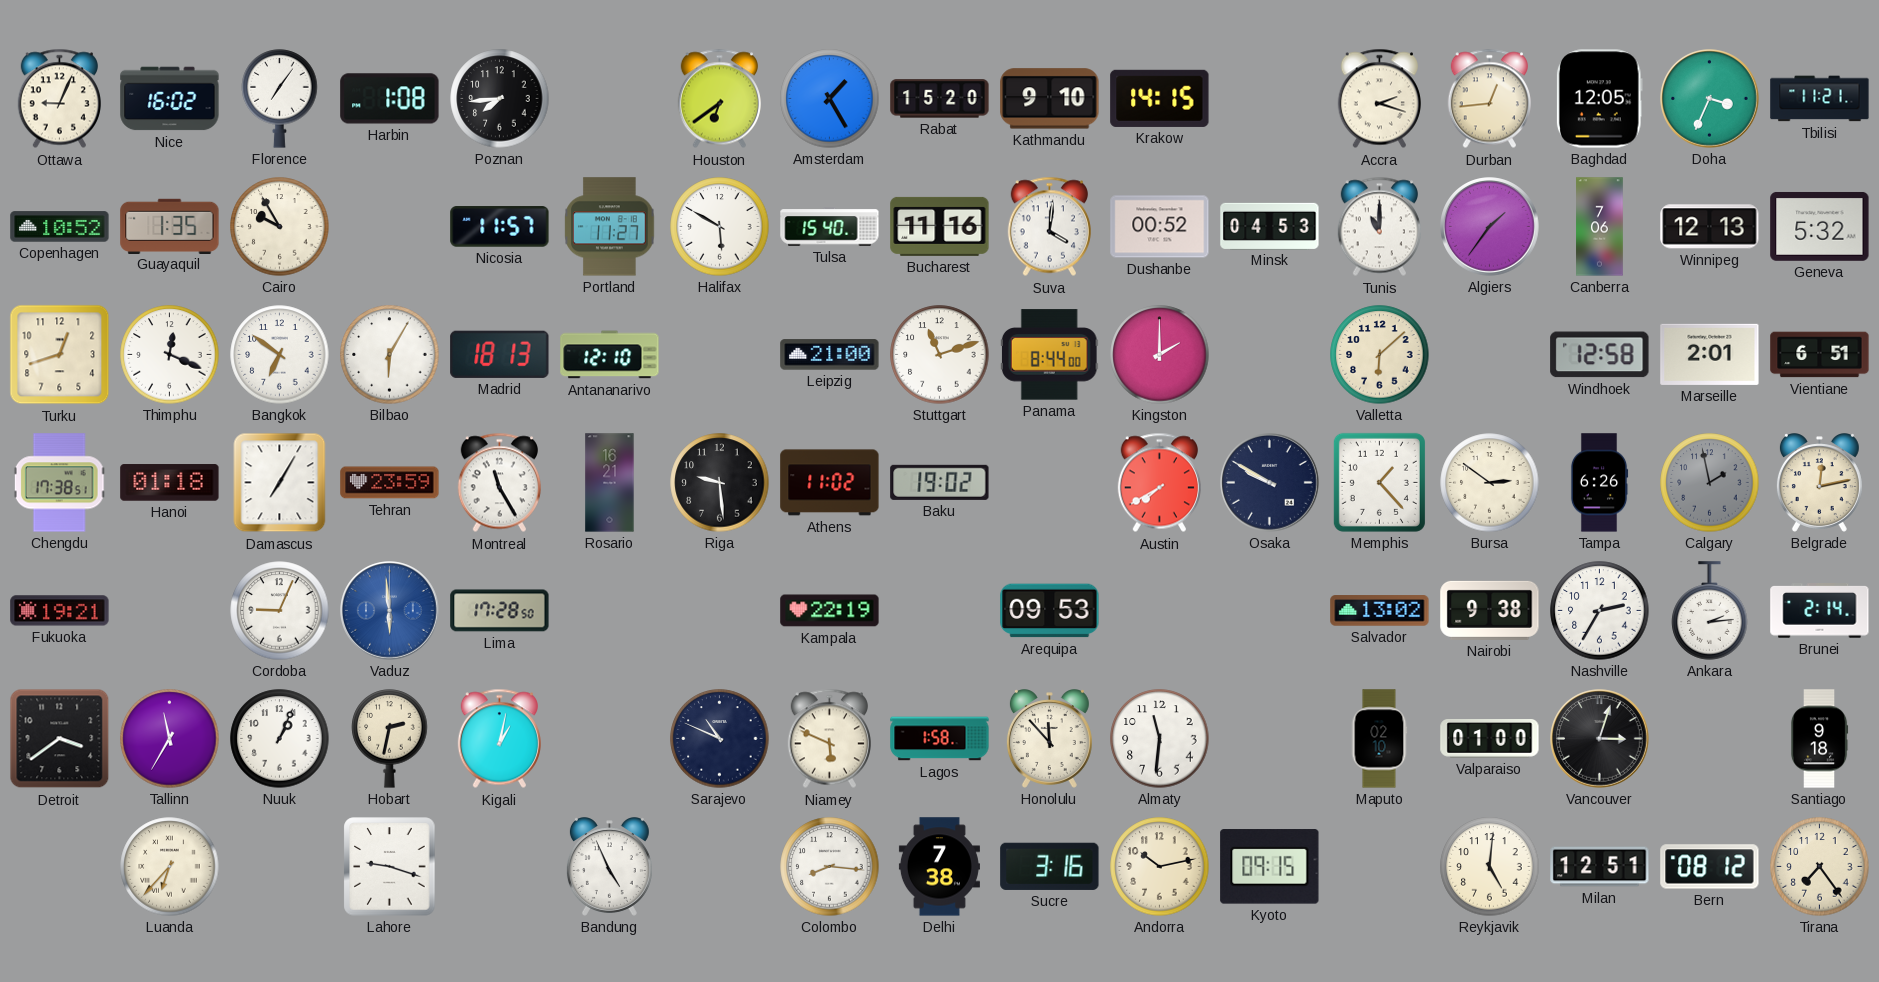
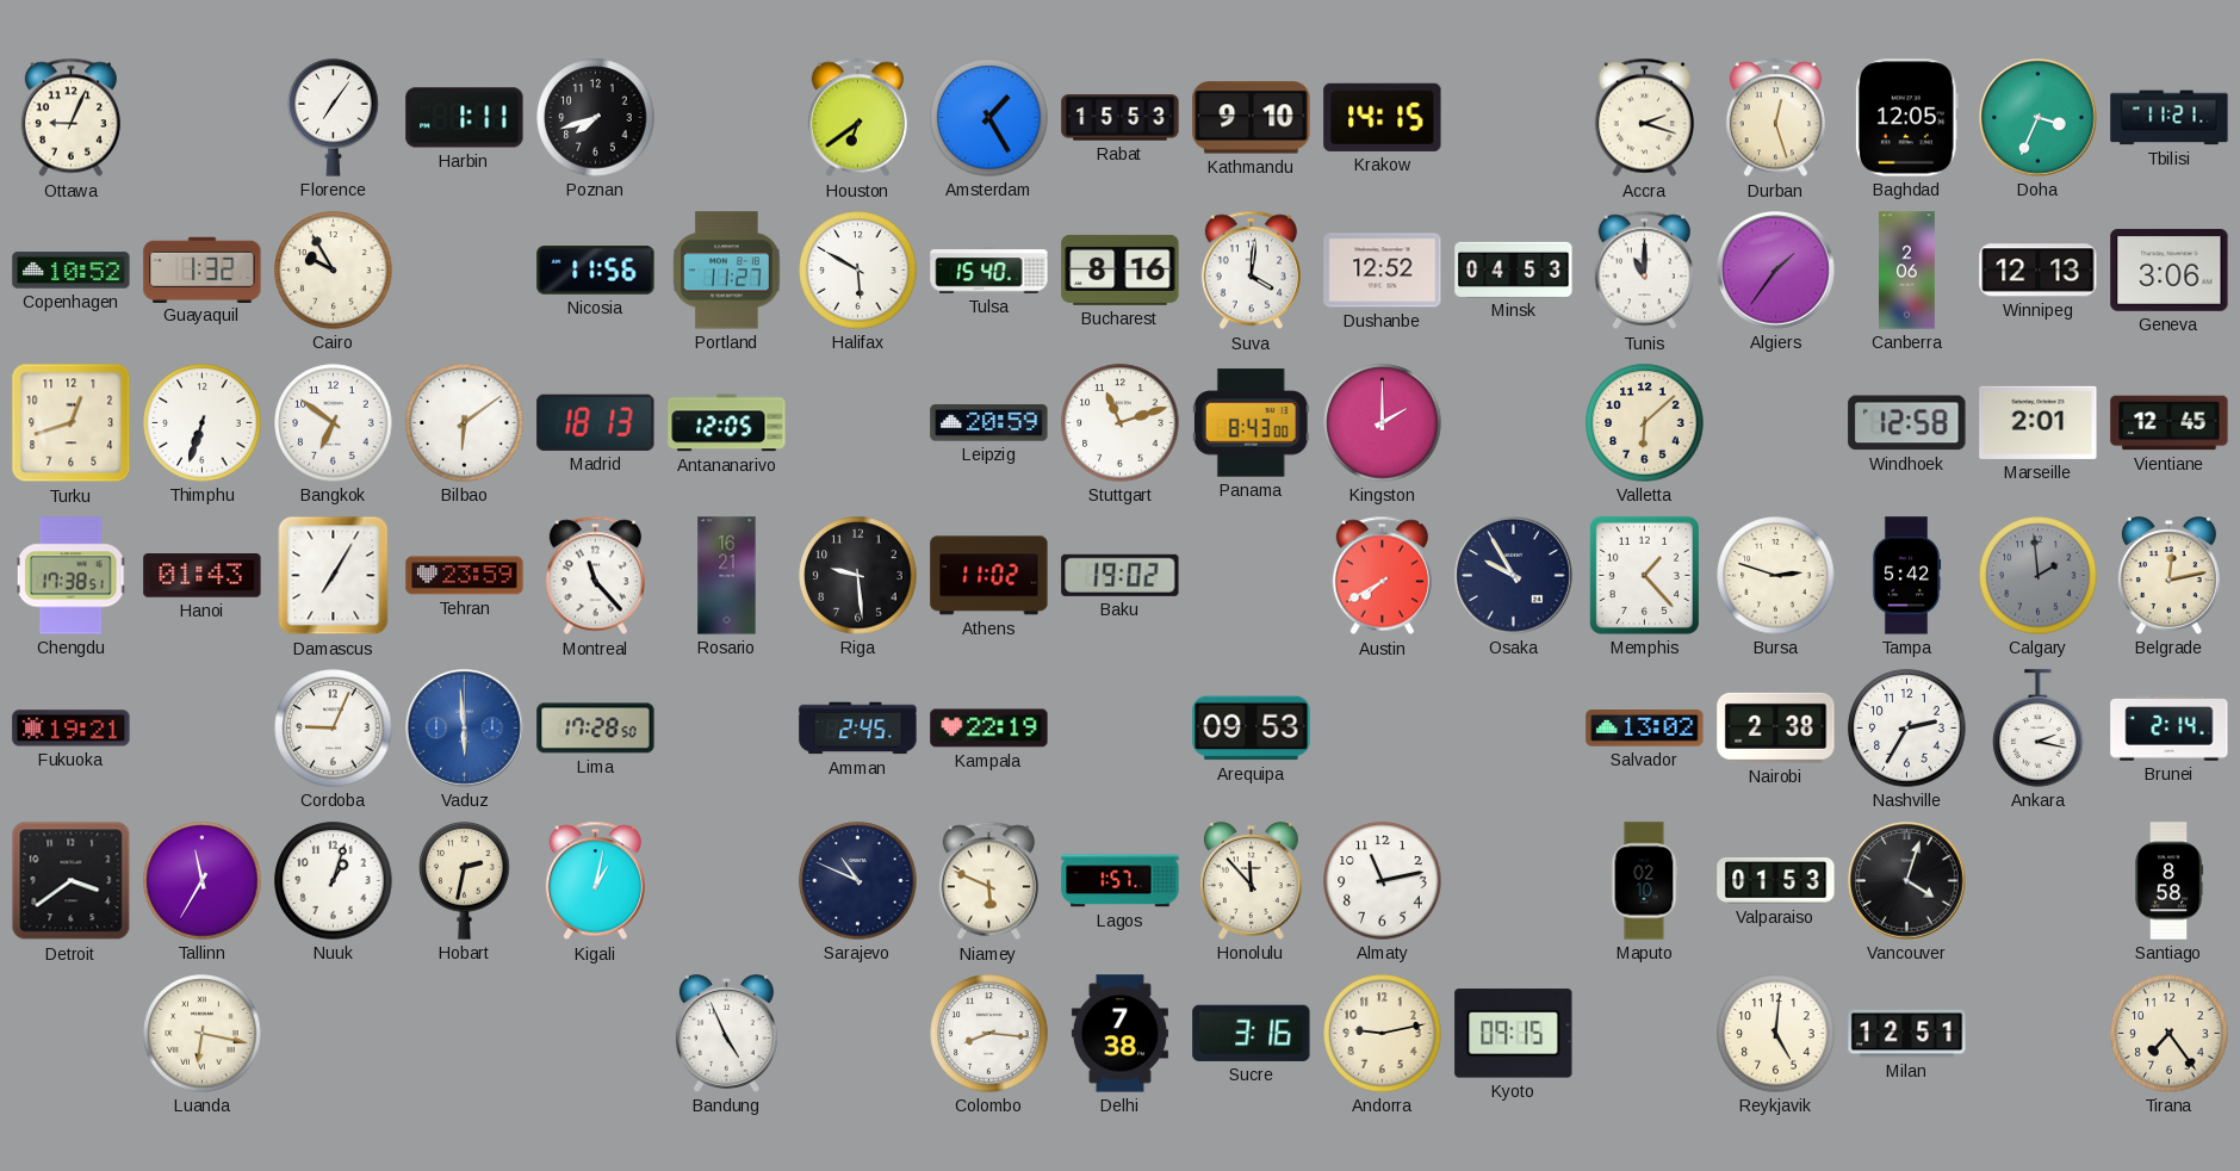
Nice: 16:02 -> none (170, 99)
Harbin: 1:08 -> 1:11 (465, 118)
Poznan: 7:44 -> 7:42 (596, 118)
Rabat: 15:20 -> 15:53 (1121, 118)
Durban: 12:44 -> 12:27 (1775, 118)
Guayaquil: 1:35 -> 1:32 (203, 269)
Nicosia: 11:57 -> 11:56 (596, 271)
Bucharest: 11:16 -> 8:16 (1121, 269)
Dushanbe: 00:52 -> 12:52 (1383, 271)
Canberra: 7:06 -> 2:06 (1907, 271)
Geneva: 5:32 -> 3:06 (2170, 269)
Thimphu: 12:19 -> 6:33 (203, 423)
Bilbao: 6:05 -> 6:09 (465, 423)
Antananarivo: 12:10 -> 12:05 (727, 423)
Leipzig: 21:00 -> 20:59 (989, 423)
Panama: 8:44 -> 8:43 (1251, 423)
Vientiane: 6:51 -> 12:45 (2170, 423)
Hanoi: 01:18 -> 01:43 (203, 576)
Montreal: 11:25 -> 11:23 (595, 576)
Osaka: 9:50 -> 9:55 (1514, 576)
Bursa: 2:51 -> 2:48 (1776, 576)
Tampa: 6:26 -> 5:42 (1906, 576)
Calgary: 1:58 -> 1:59 (2039, 576)
Amman: none -> 2:45 (858, 729)
Nairobi: 9:38 -> 2:38 (1776, 727)
Ankara: 2:14 -> 2:17 (2039, 729)
Nuuk: 1:04 -> 1:03 (334, 881)
Lagos: 1:58 -> 1:57 (1121, 881)
Almaty: 11:31 -> 11:13 (1383, 881)
Valparaiso: 01:00 -> 01:53 (1776, 881)
Vancouver: 3:03 -> 4:03 (1907, 881)
Santiago: 9:18 -> 8:58 (2168, 881)
Luanda: 6:37 -> 6:17 (203, 1034)
Lahore: 9:18 -> none (390, 867)
Andorra: 10:13 -> 9:13 (1383, 1034)
Bern: 08:12 -> none (1710, 867)
